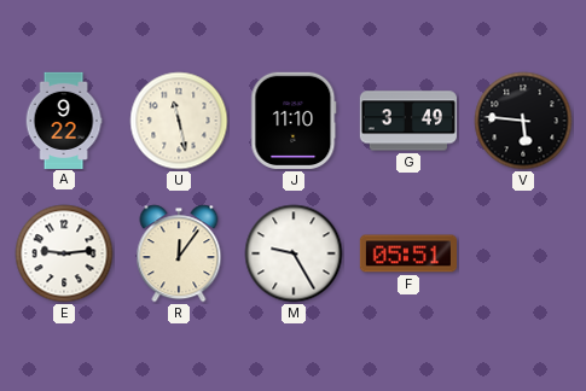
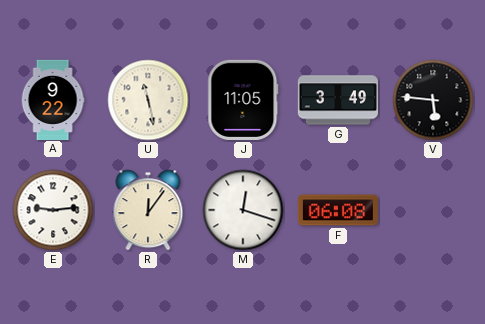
J: 11:10 -> 11:05 (243, 100)
M: 9:25 -> 12:18 (243, 210)
F: 05:51 -> 06:08 (337, 210)
